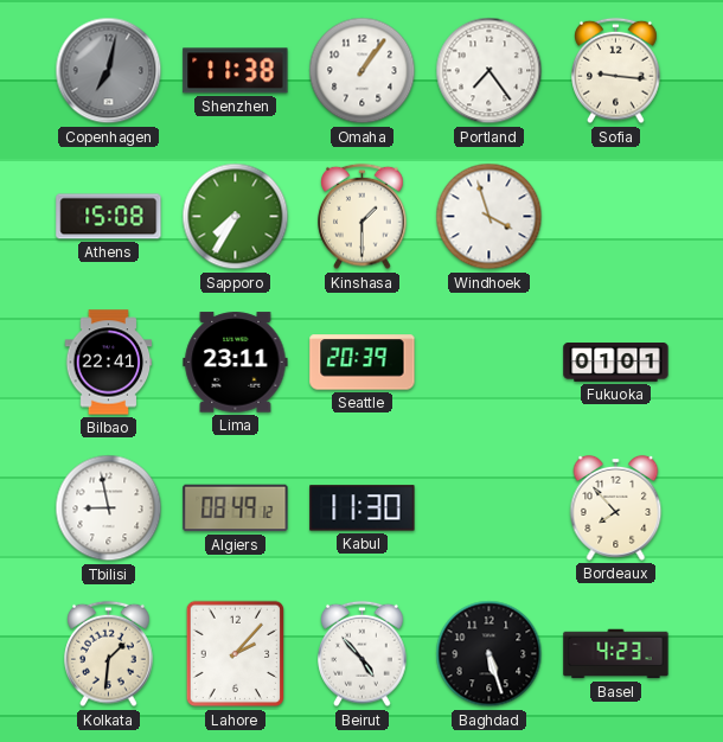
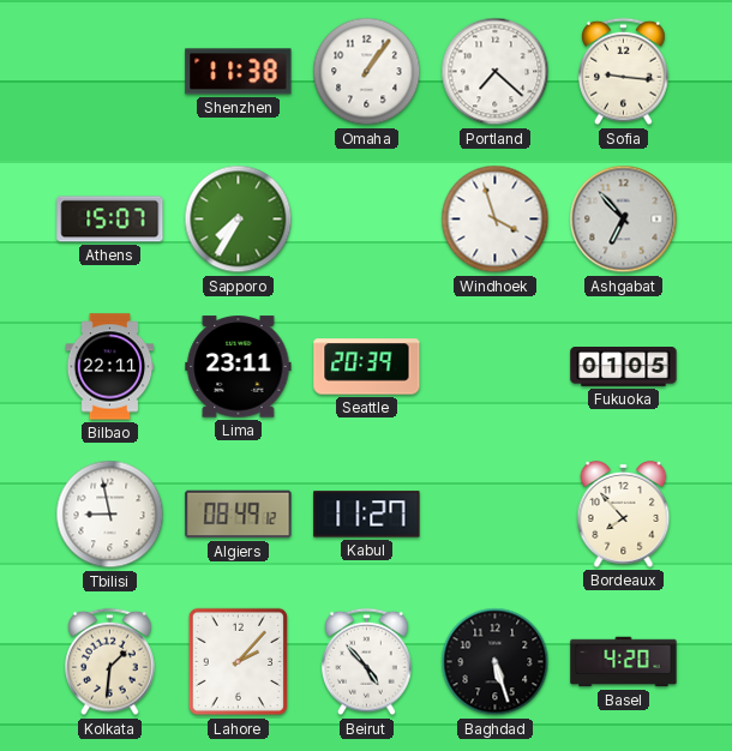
Copenhagen: 7:02 -> none (109, 71)
Portland: 7:24 -> 7:22 (496, 72)
Athens: 15:08 -> 15:07 (110, 220)
Kinshasa: 1:30 -> none (363, 217)
Ashgabat: none -> 6:53 (624, 220)
Bilbao: 22:41 -> 22:11 (110, 367)
Fukuoka: 01:01 -> 01:05 (624, 367)
Kabul: 11:30 -> 11:27 (367, 515)
Basel: 4:23 -> 4:20 (624, 662)
